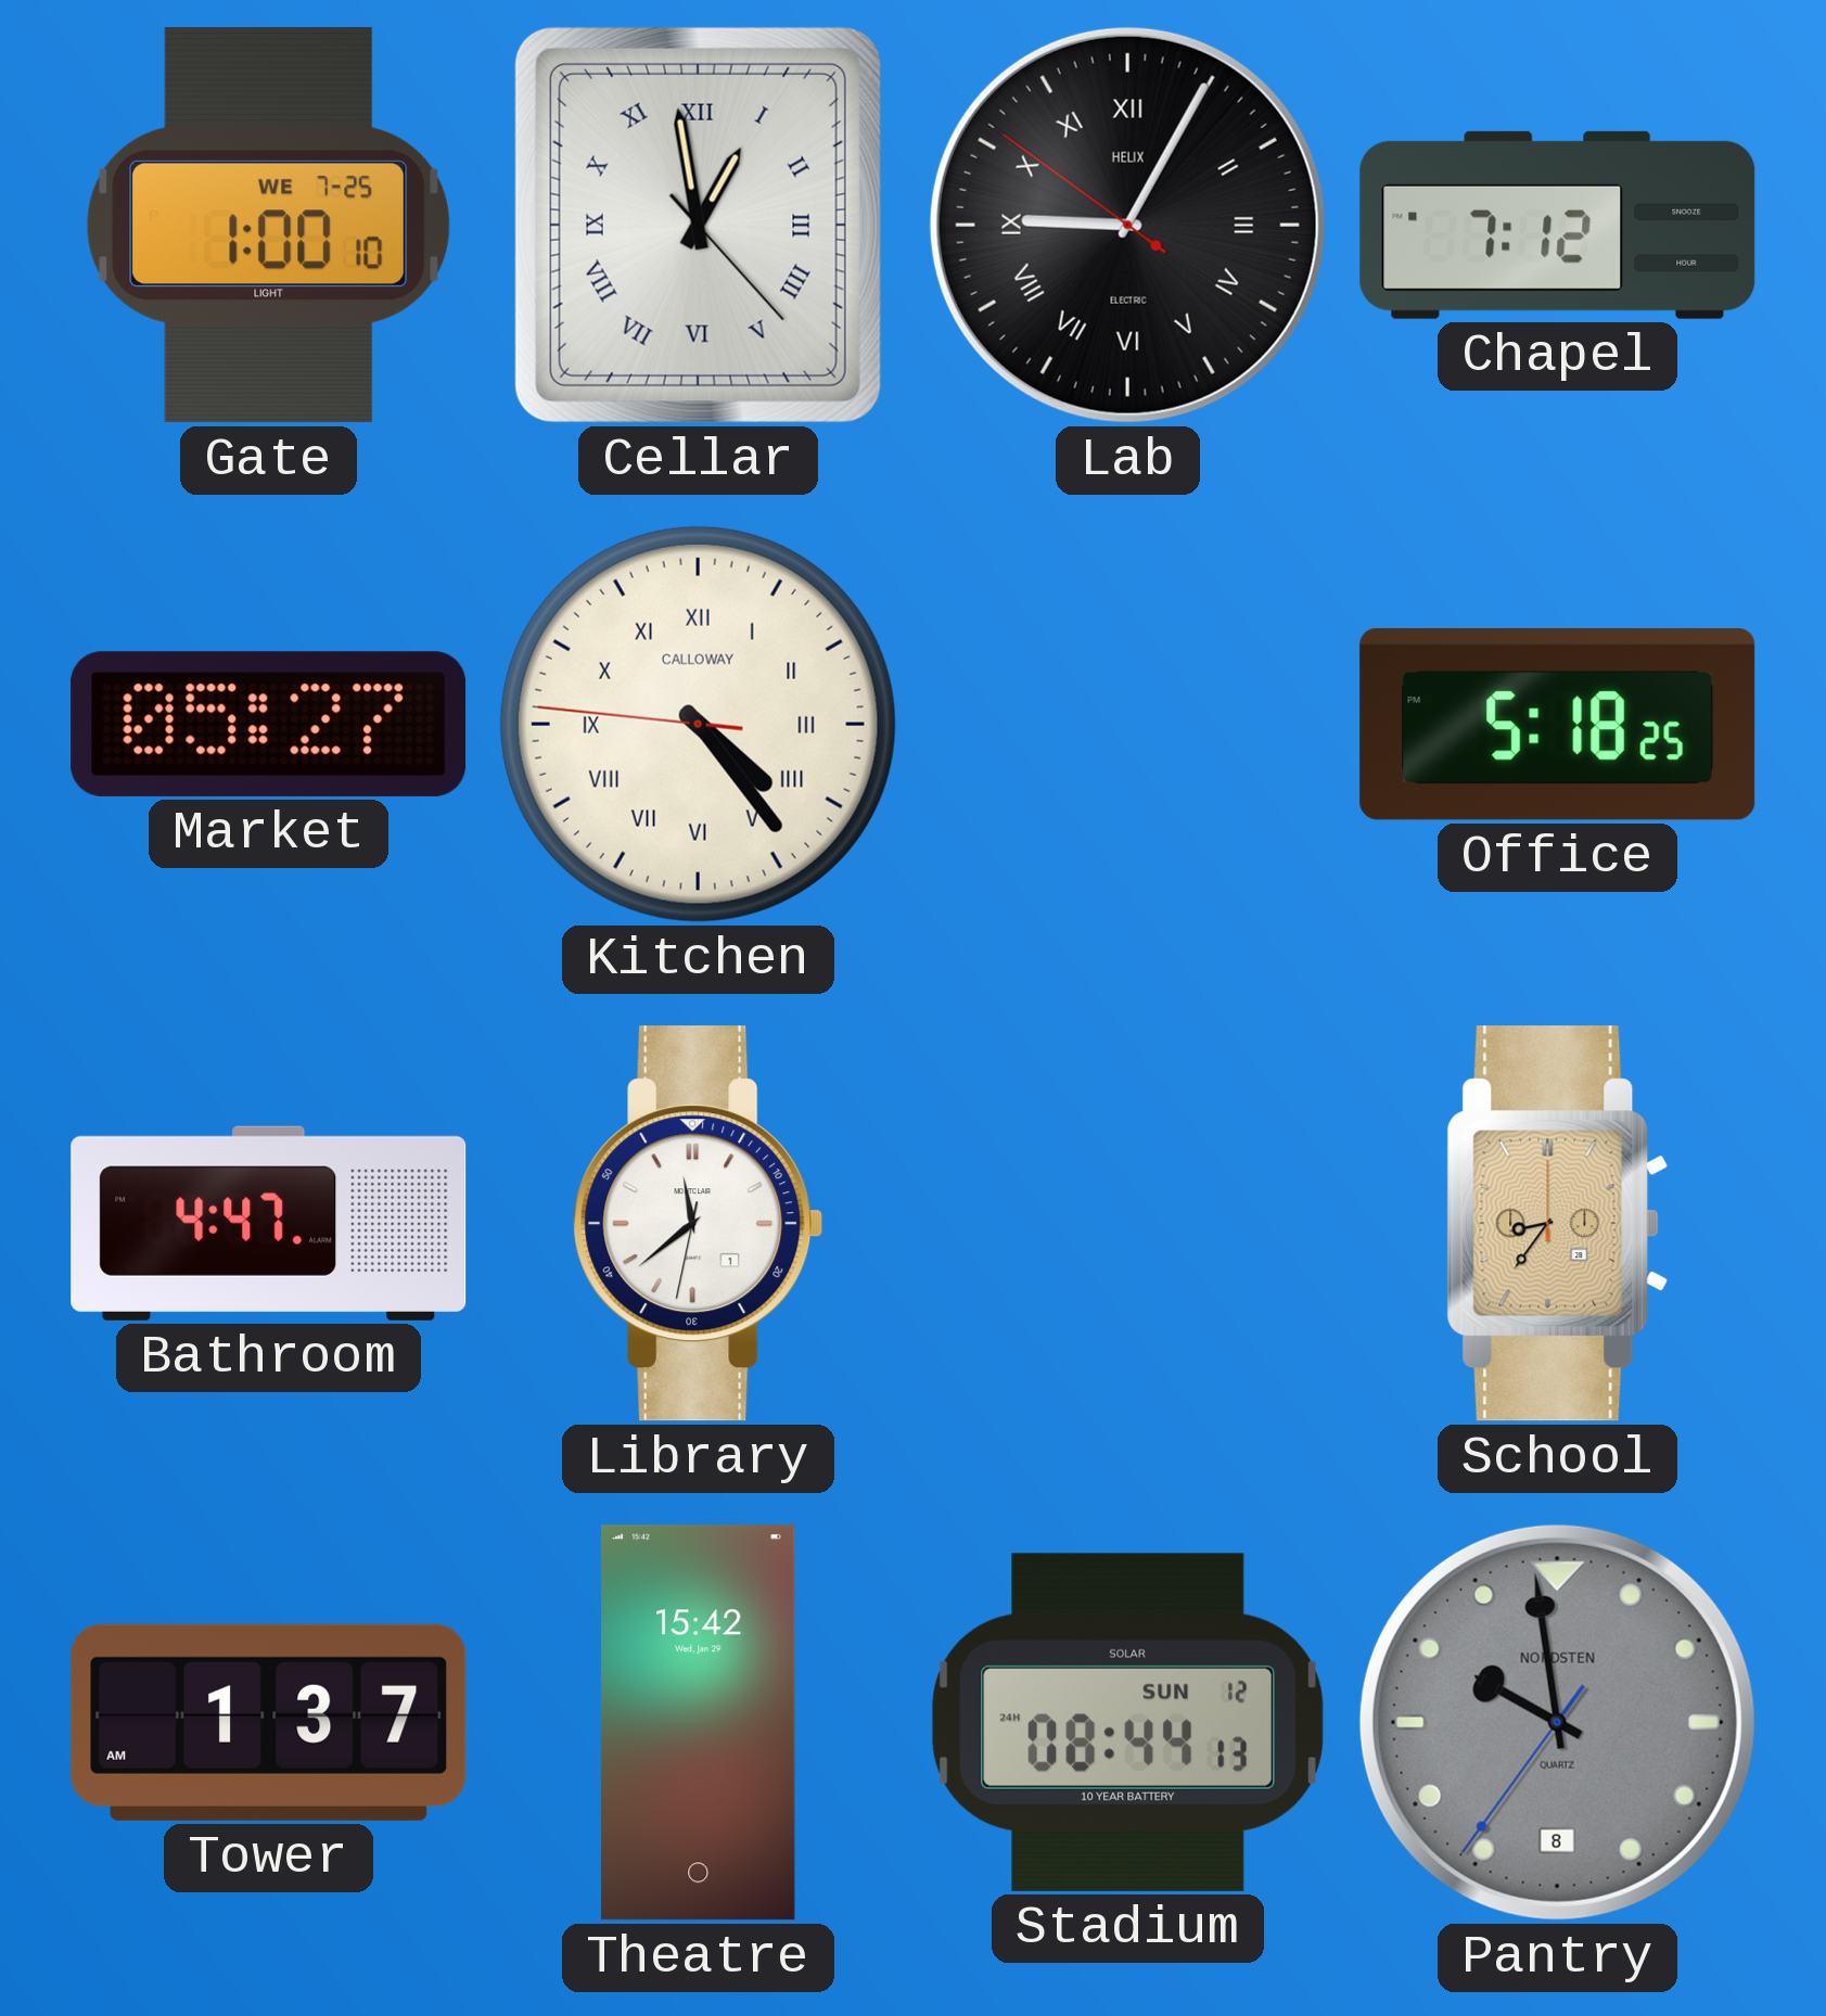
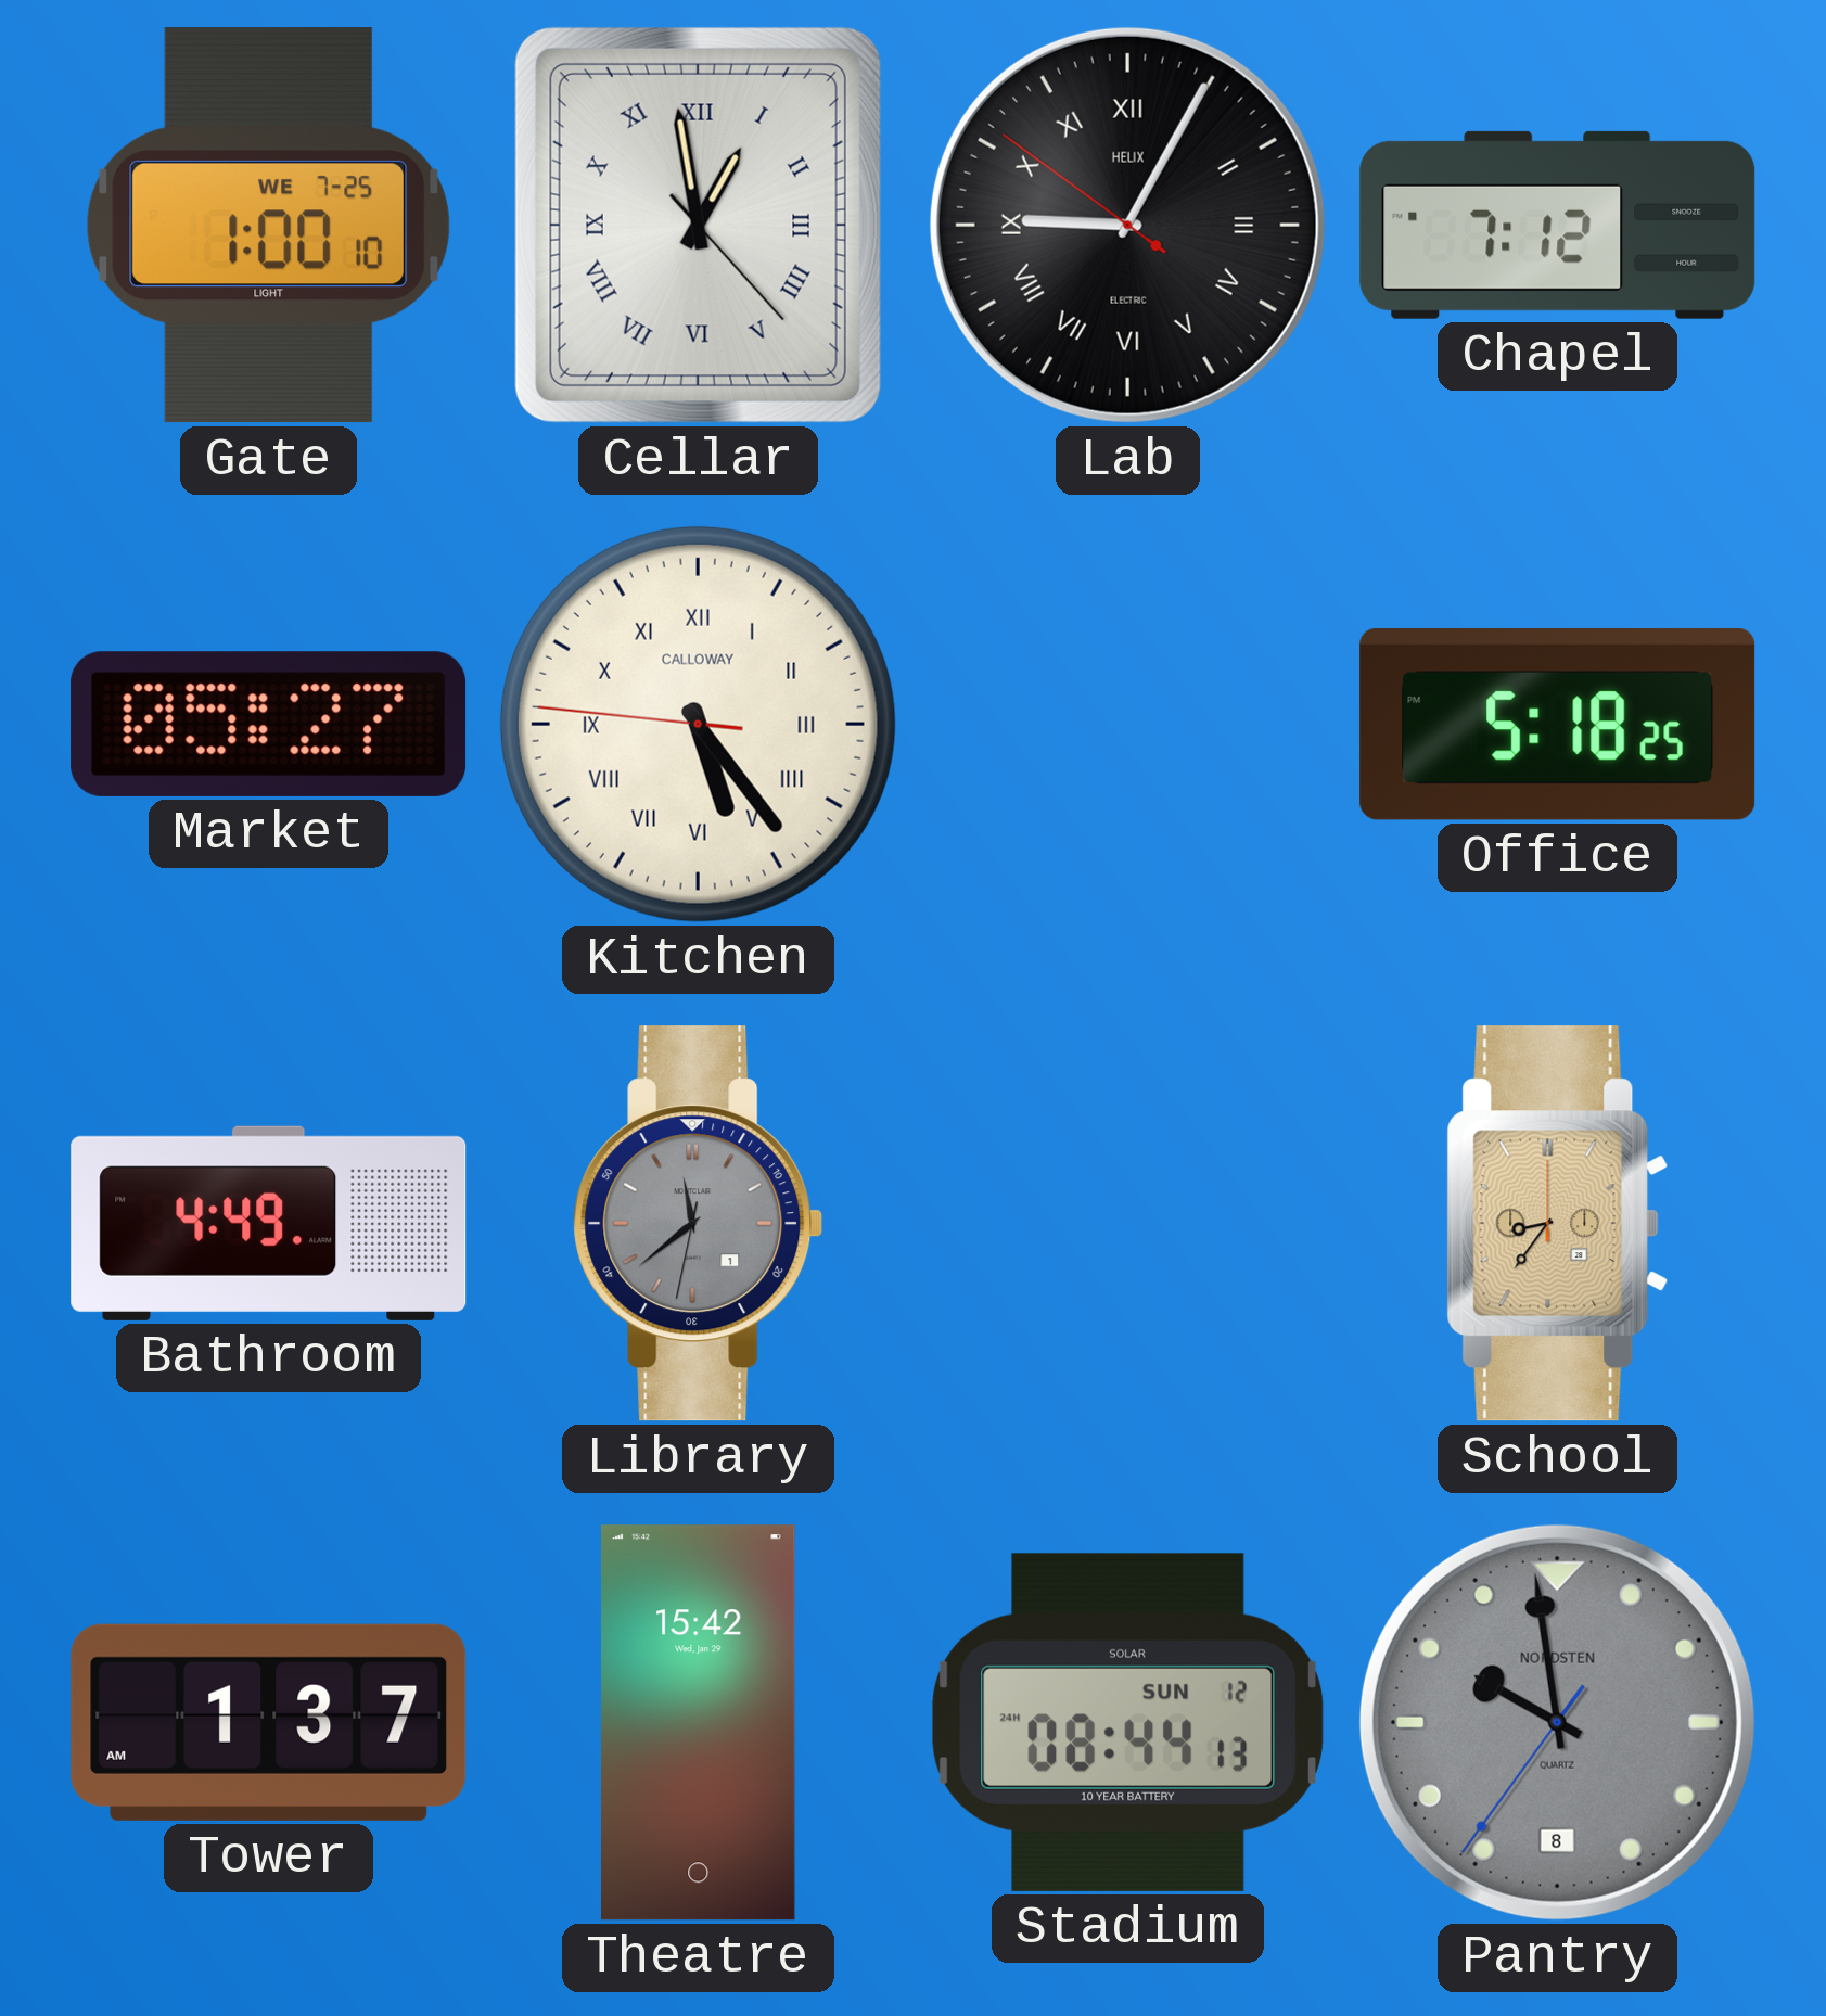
Kitchen: 4:23 -> 5:23 (698, 724)
Bathroom: 4:47 -> 4:49 (269, 1223)
Library dial: white -> grey (699, 1224)
